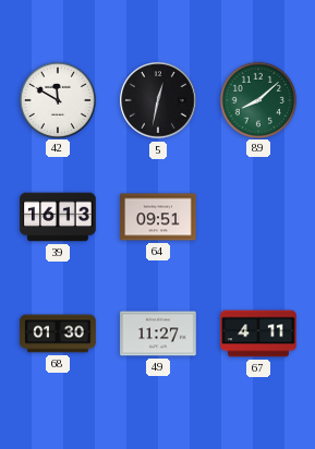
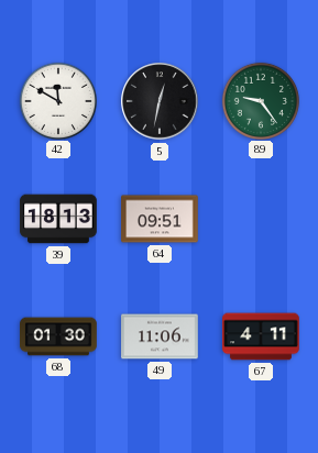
89: 8:08 -> 9:24 (260, 100)
39: 16:13 -> 18:13 (58, 219)
49: 11:27 -> 11:06 (160, 336)
